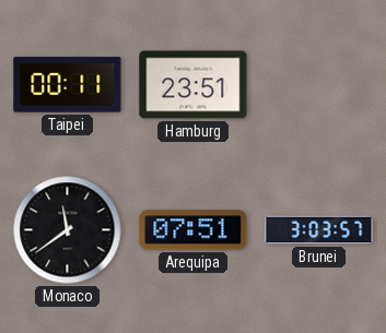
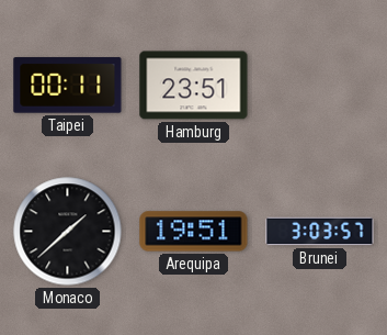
Monaco: 11:39 -> 1:38 (68, 232)
Arequipa: 07:51 -> 19:51 (194, 232)
